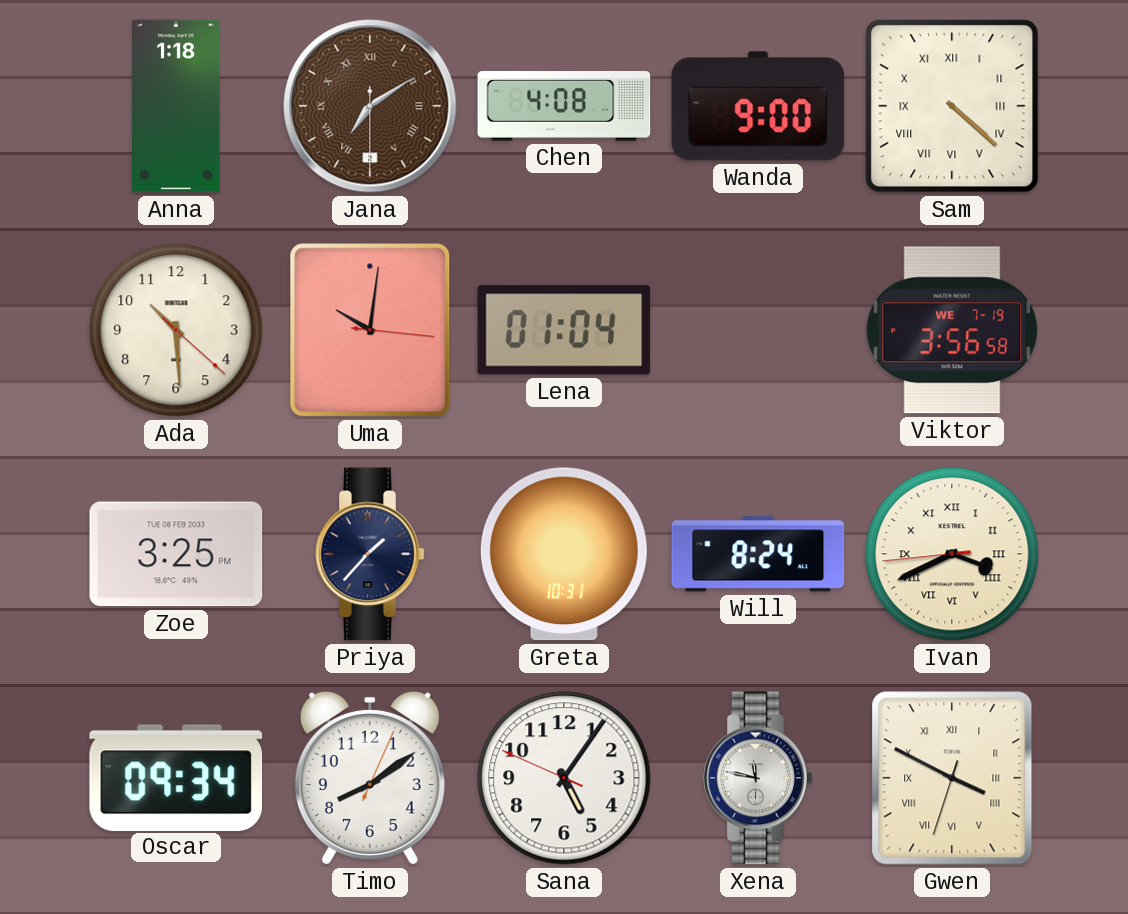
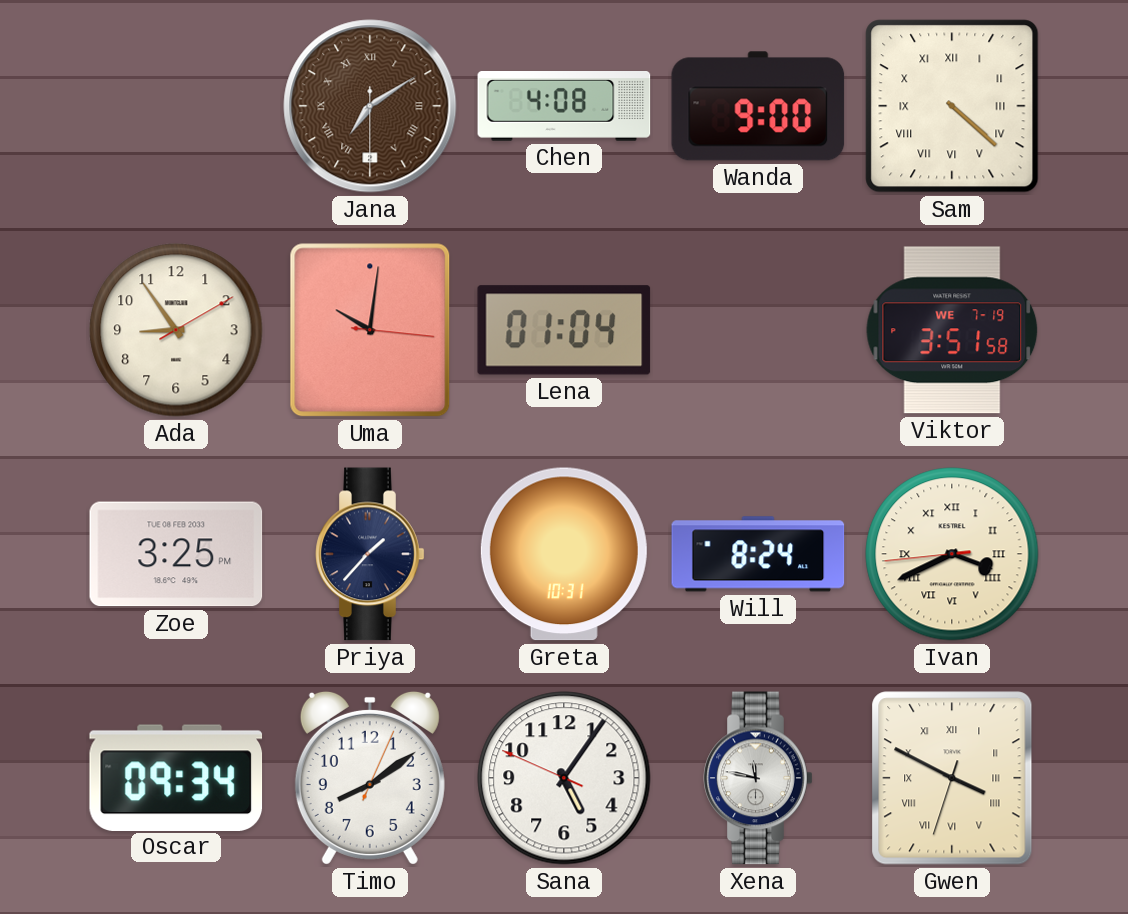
Anna: 1:18 -> none (176, 106)
Ada: 10:29 -> 8:54 (176, 330)
Viktor: 3:56 -> 3:51 (952, 330)
